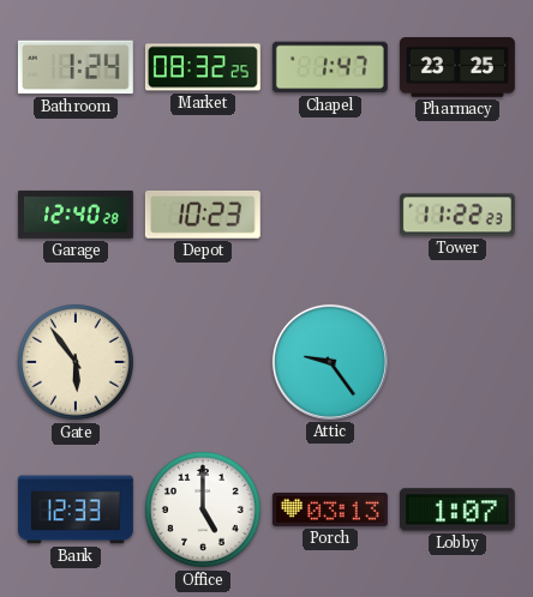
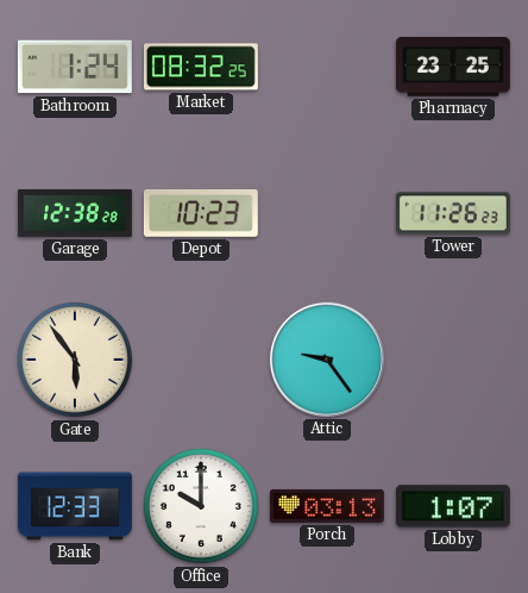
Chapel: 1:47 -> none (330, 67)
Garage: 12:40 -> 12:38 (75, 213)
Tower: 11:22 -> 11:26 (453, 213)
Office: 5:00 -> 10:00 (201, 506)
